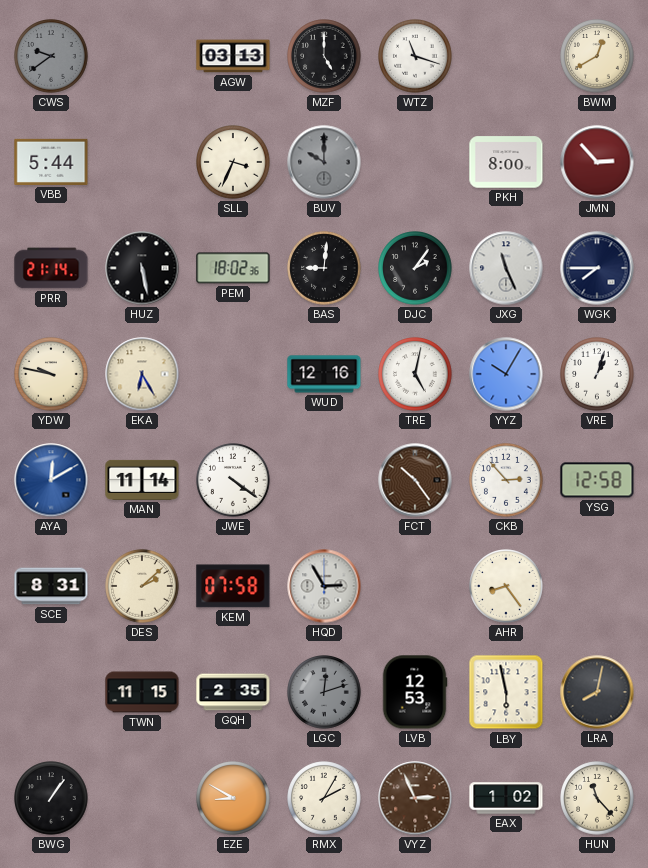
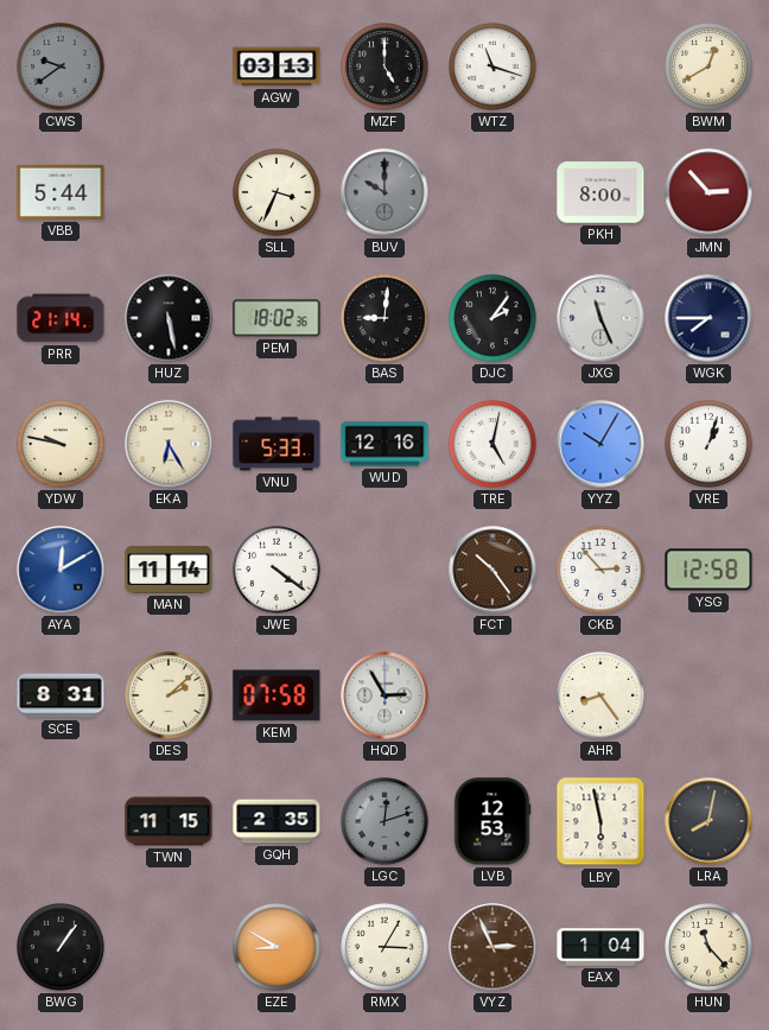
VNU: none -> 5:33 (277, 444)
RMX: 2:05 -> 3:05 (384, 947)
EAX: 1:02 -> 1:04 (600, 947)
